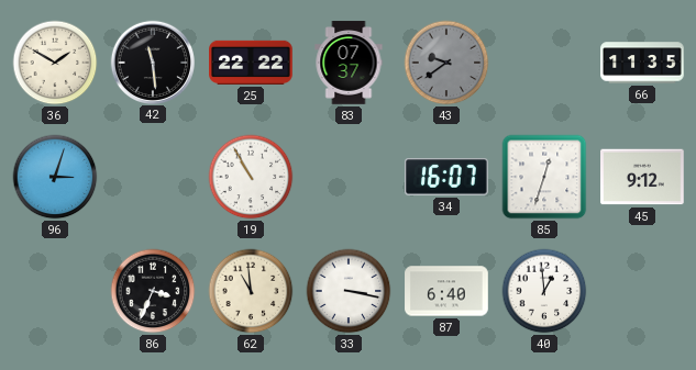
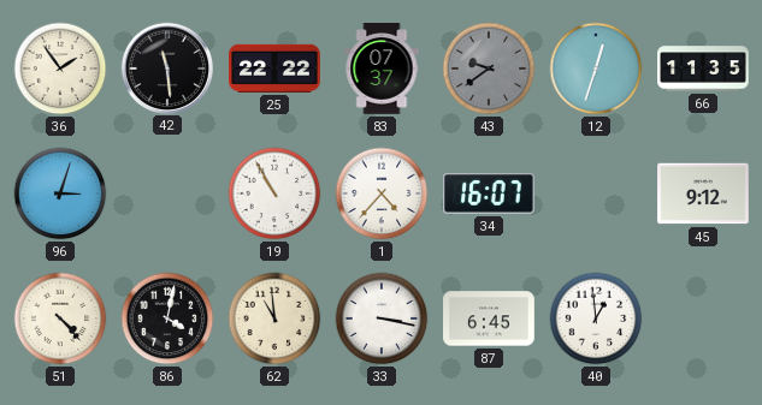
36: 1:50 -> 1:54 (60, 69)
12: none -> 12:33 (596, 69)
1: none -> 4:37 (382, 193)
85: 12:33 -> none (544, 177)
51: none -> 4:23 (60, 318)
86: 3:34 -> 4:02 (167, 318)
87: 6:40 -> 6:45 (489, 318)
